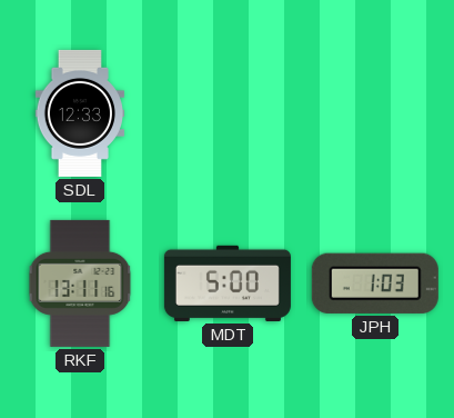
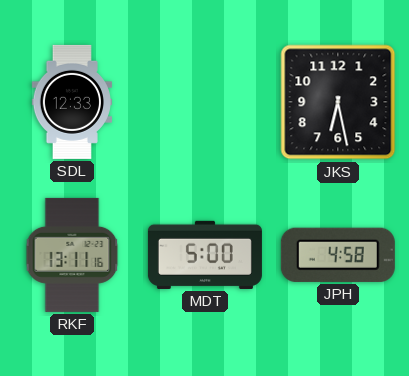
JKS: none -> 6:28 (338, 102)
JPH: 1:03 -> 4:58 (338, 255)
